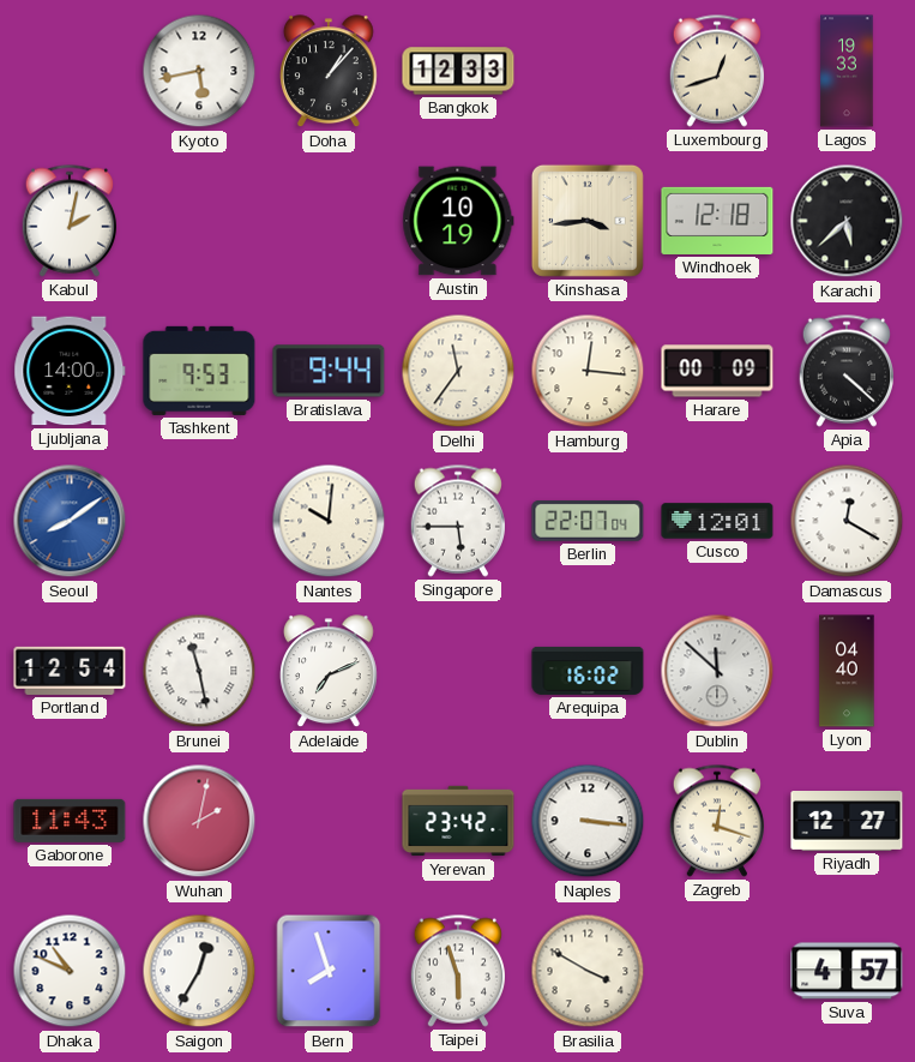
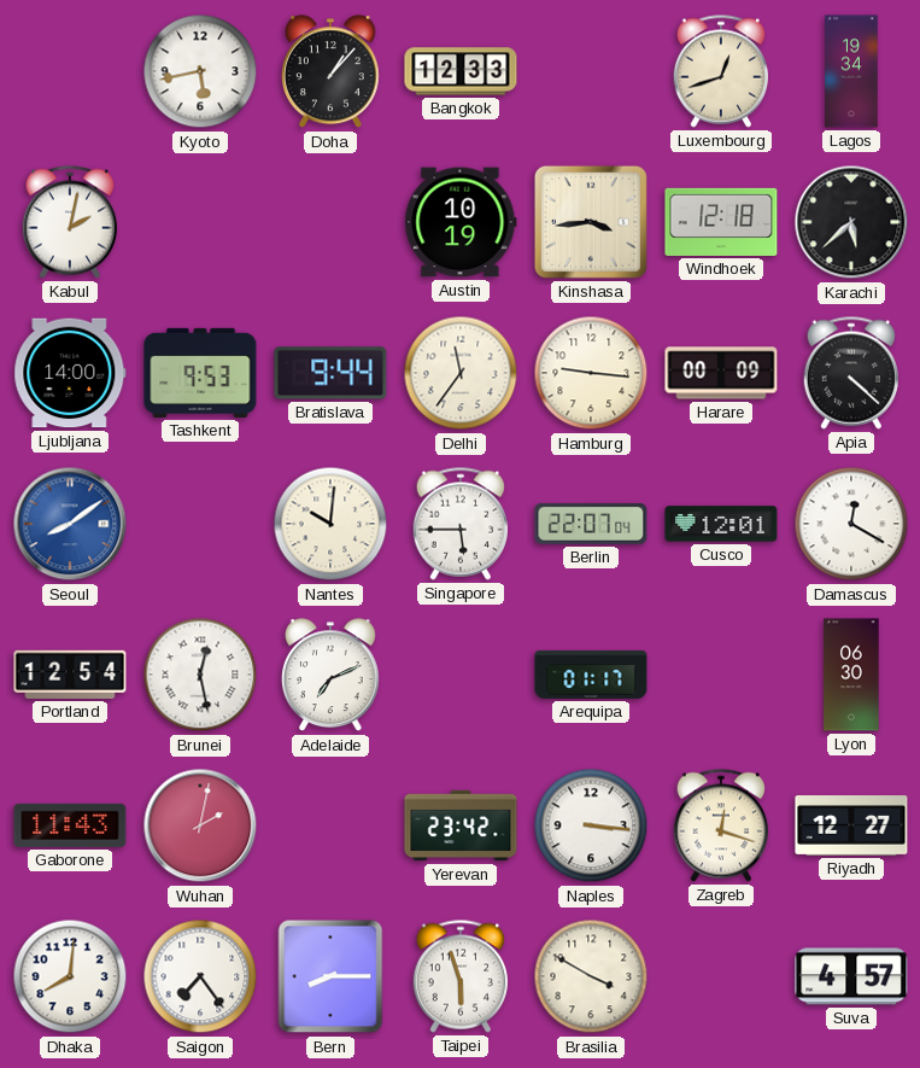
Lagos: 19:33 -> 19:34 (851, 71)
Hamburg: 12:16 -> 9:16 (591, 373)
Brunei: 11:28 -> 12:28 (200, 675)
Arequipa: 16:02 -> 01:17 (591, 675)
Dublin: 11:52 -> none (717, 671)
Lyon: 04:40 -> 06:30 (851, 675)
Dhaka: 10:49 -> 8:01 (70, 976)
Saigon: 12:35 -> 7:24 (200, 976)
Bern: 7:57 -> 8:15 (330, 976)
